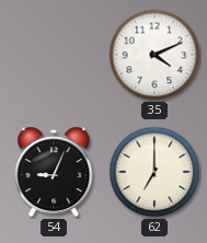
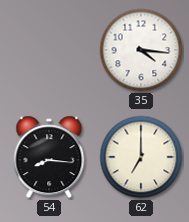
35: 4:11 -> 4:16 (141, 50)
54: 9:04 -> 8:16 (49, 157)
